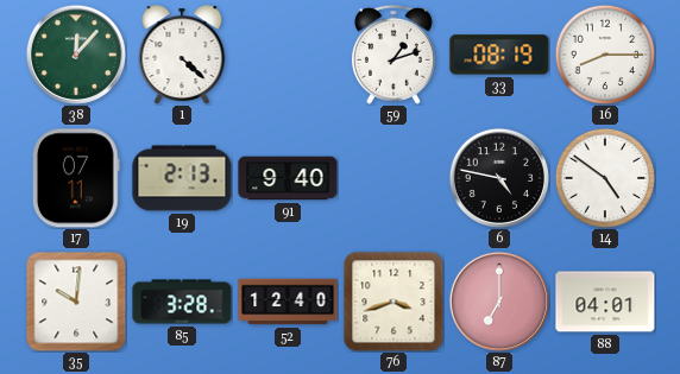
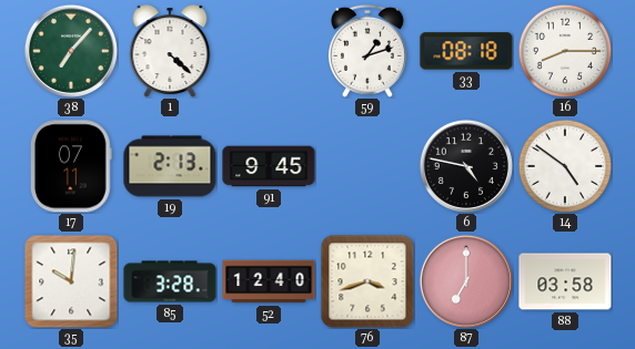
38: 12:07 -> 7:07 (71, 51)
33: 08:19 -> 08:18 (466, 51)
91: 9:40 -> 9:45 (269, 166)
88: 04:01 -> 03:58 (565, 281)
